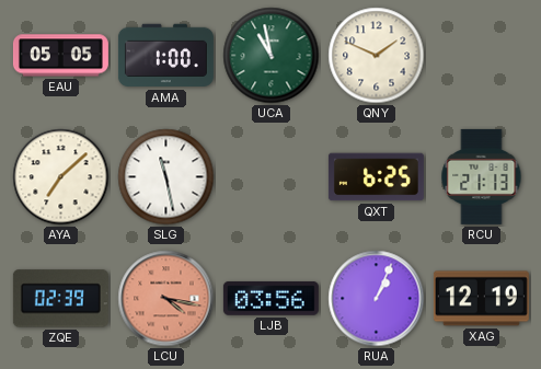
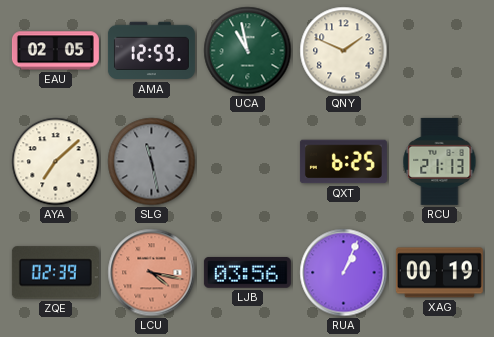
EAU: 05:05 -> 02:05 (55, 51)
AMA: 1:00 -> 12:59 (151, 51)
SLG dial: white -> grey (152, 162)
XAG: 12:19 -> 00:19 (439, 273)
